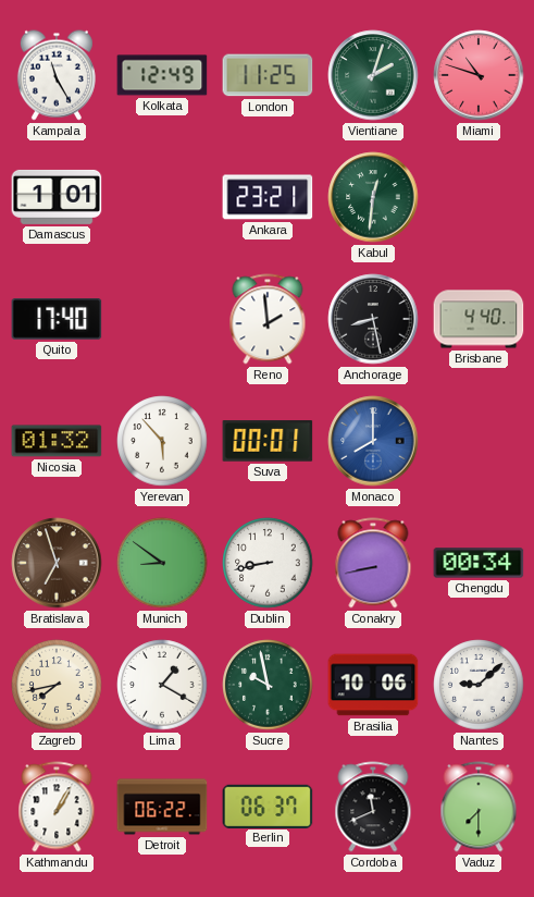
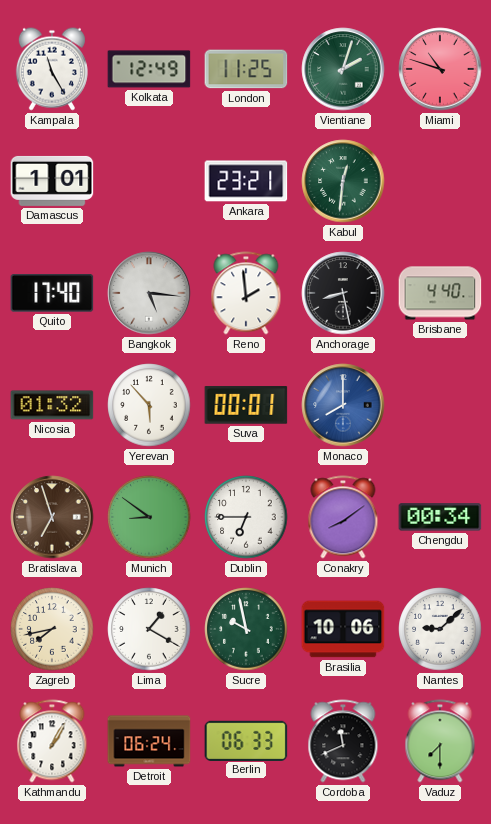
Bangkok: none -> 5:16 (149, 293)
Dublin: 8:43 -> 6:45 (246, 517)
Conakry: 8:43 -> 8:09 (343, 517)
Detroit: 06:22 -> 06:24 (149, 741)
Berlin: 06:37 -> 06:33 (246, 740)
